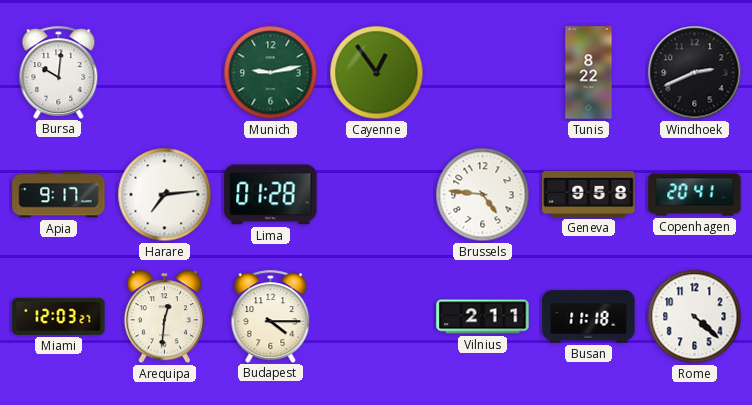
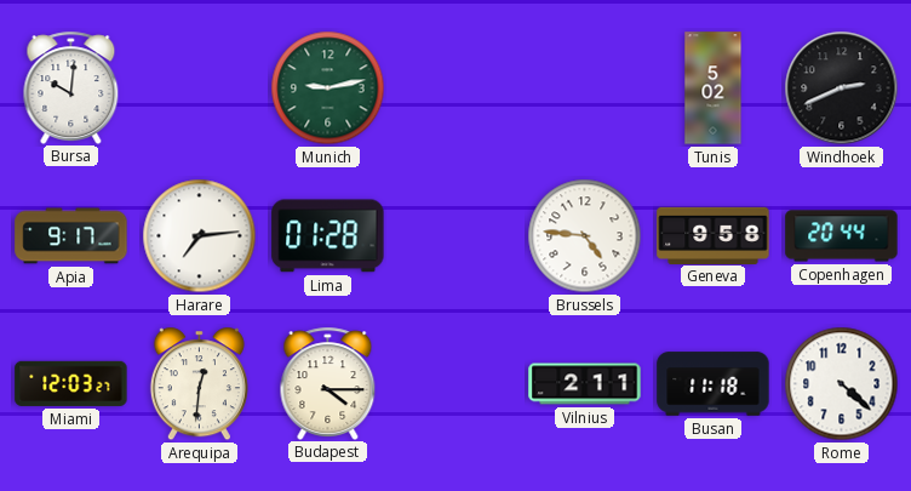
Cayenne: 12:54 -> none (377, 73)
Tunis: 8:22 -> 5:02 (714, 89)
Copenhagen: 20:41 -> 20:44 (842, 236)
